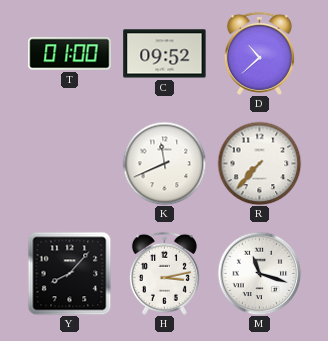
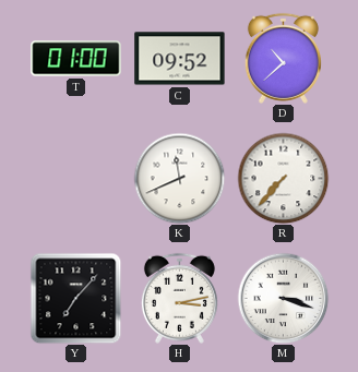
Y: 8:07 -> 7:07 (75, 298)
M: 11:18 -> 3:18 (283, 298)
